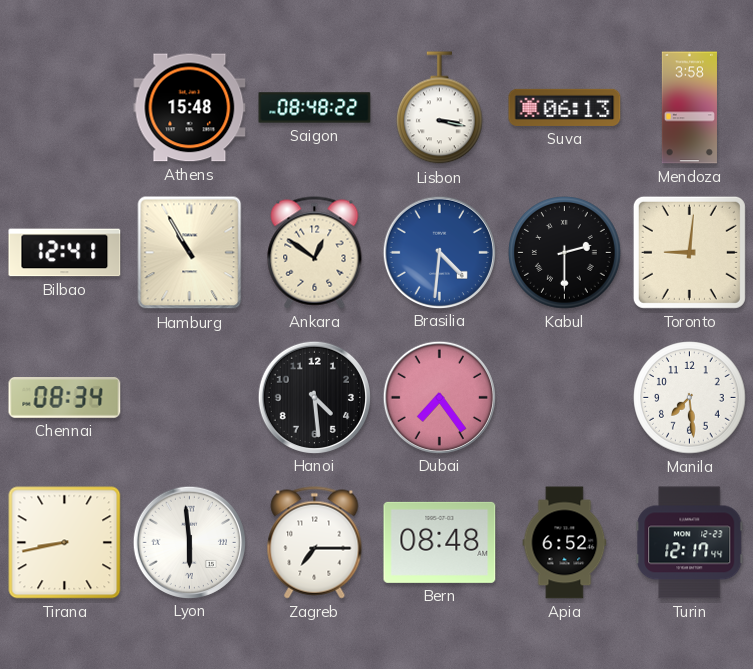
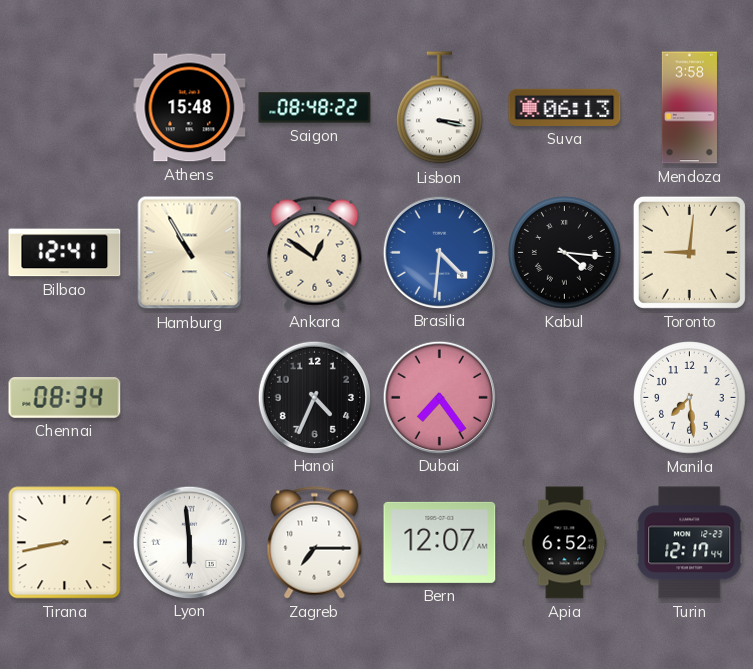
Kabul: 2:30 -> 4:16 (565, 253)
Hanoi: 4:29 -> 4:34 (314, 397)
Bern: 08:48 -> 12:07 (440, 542)
